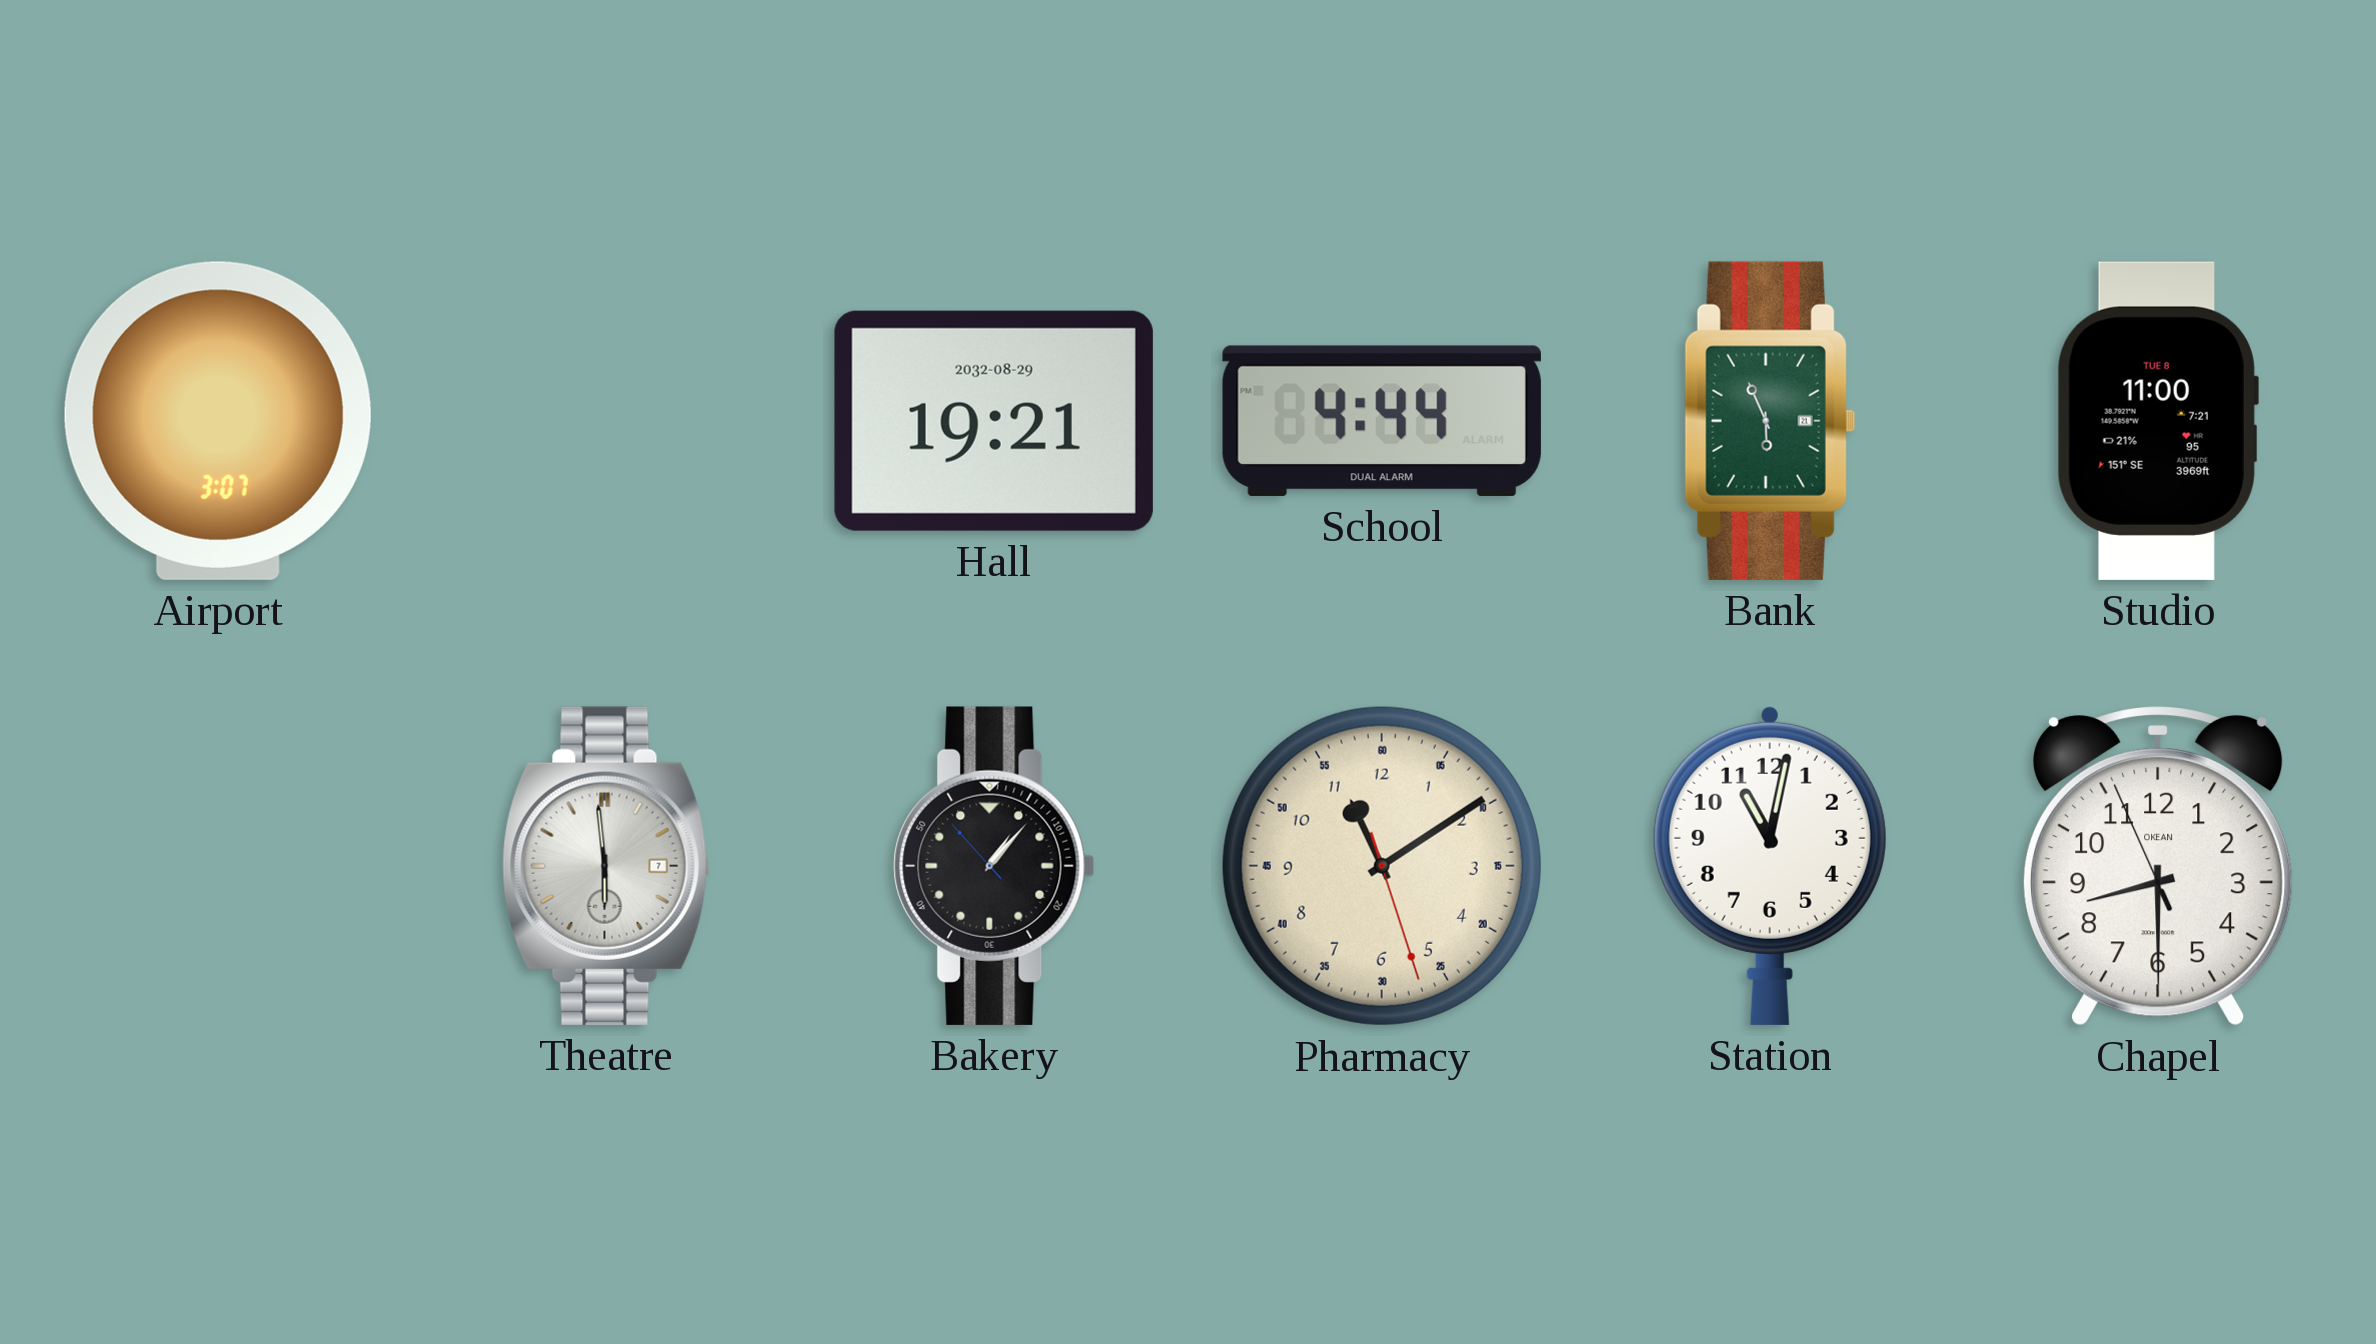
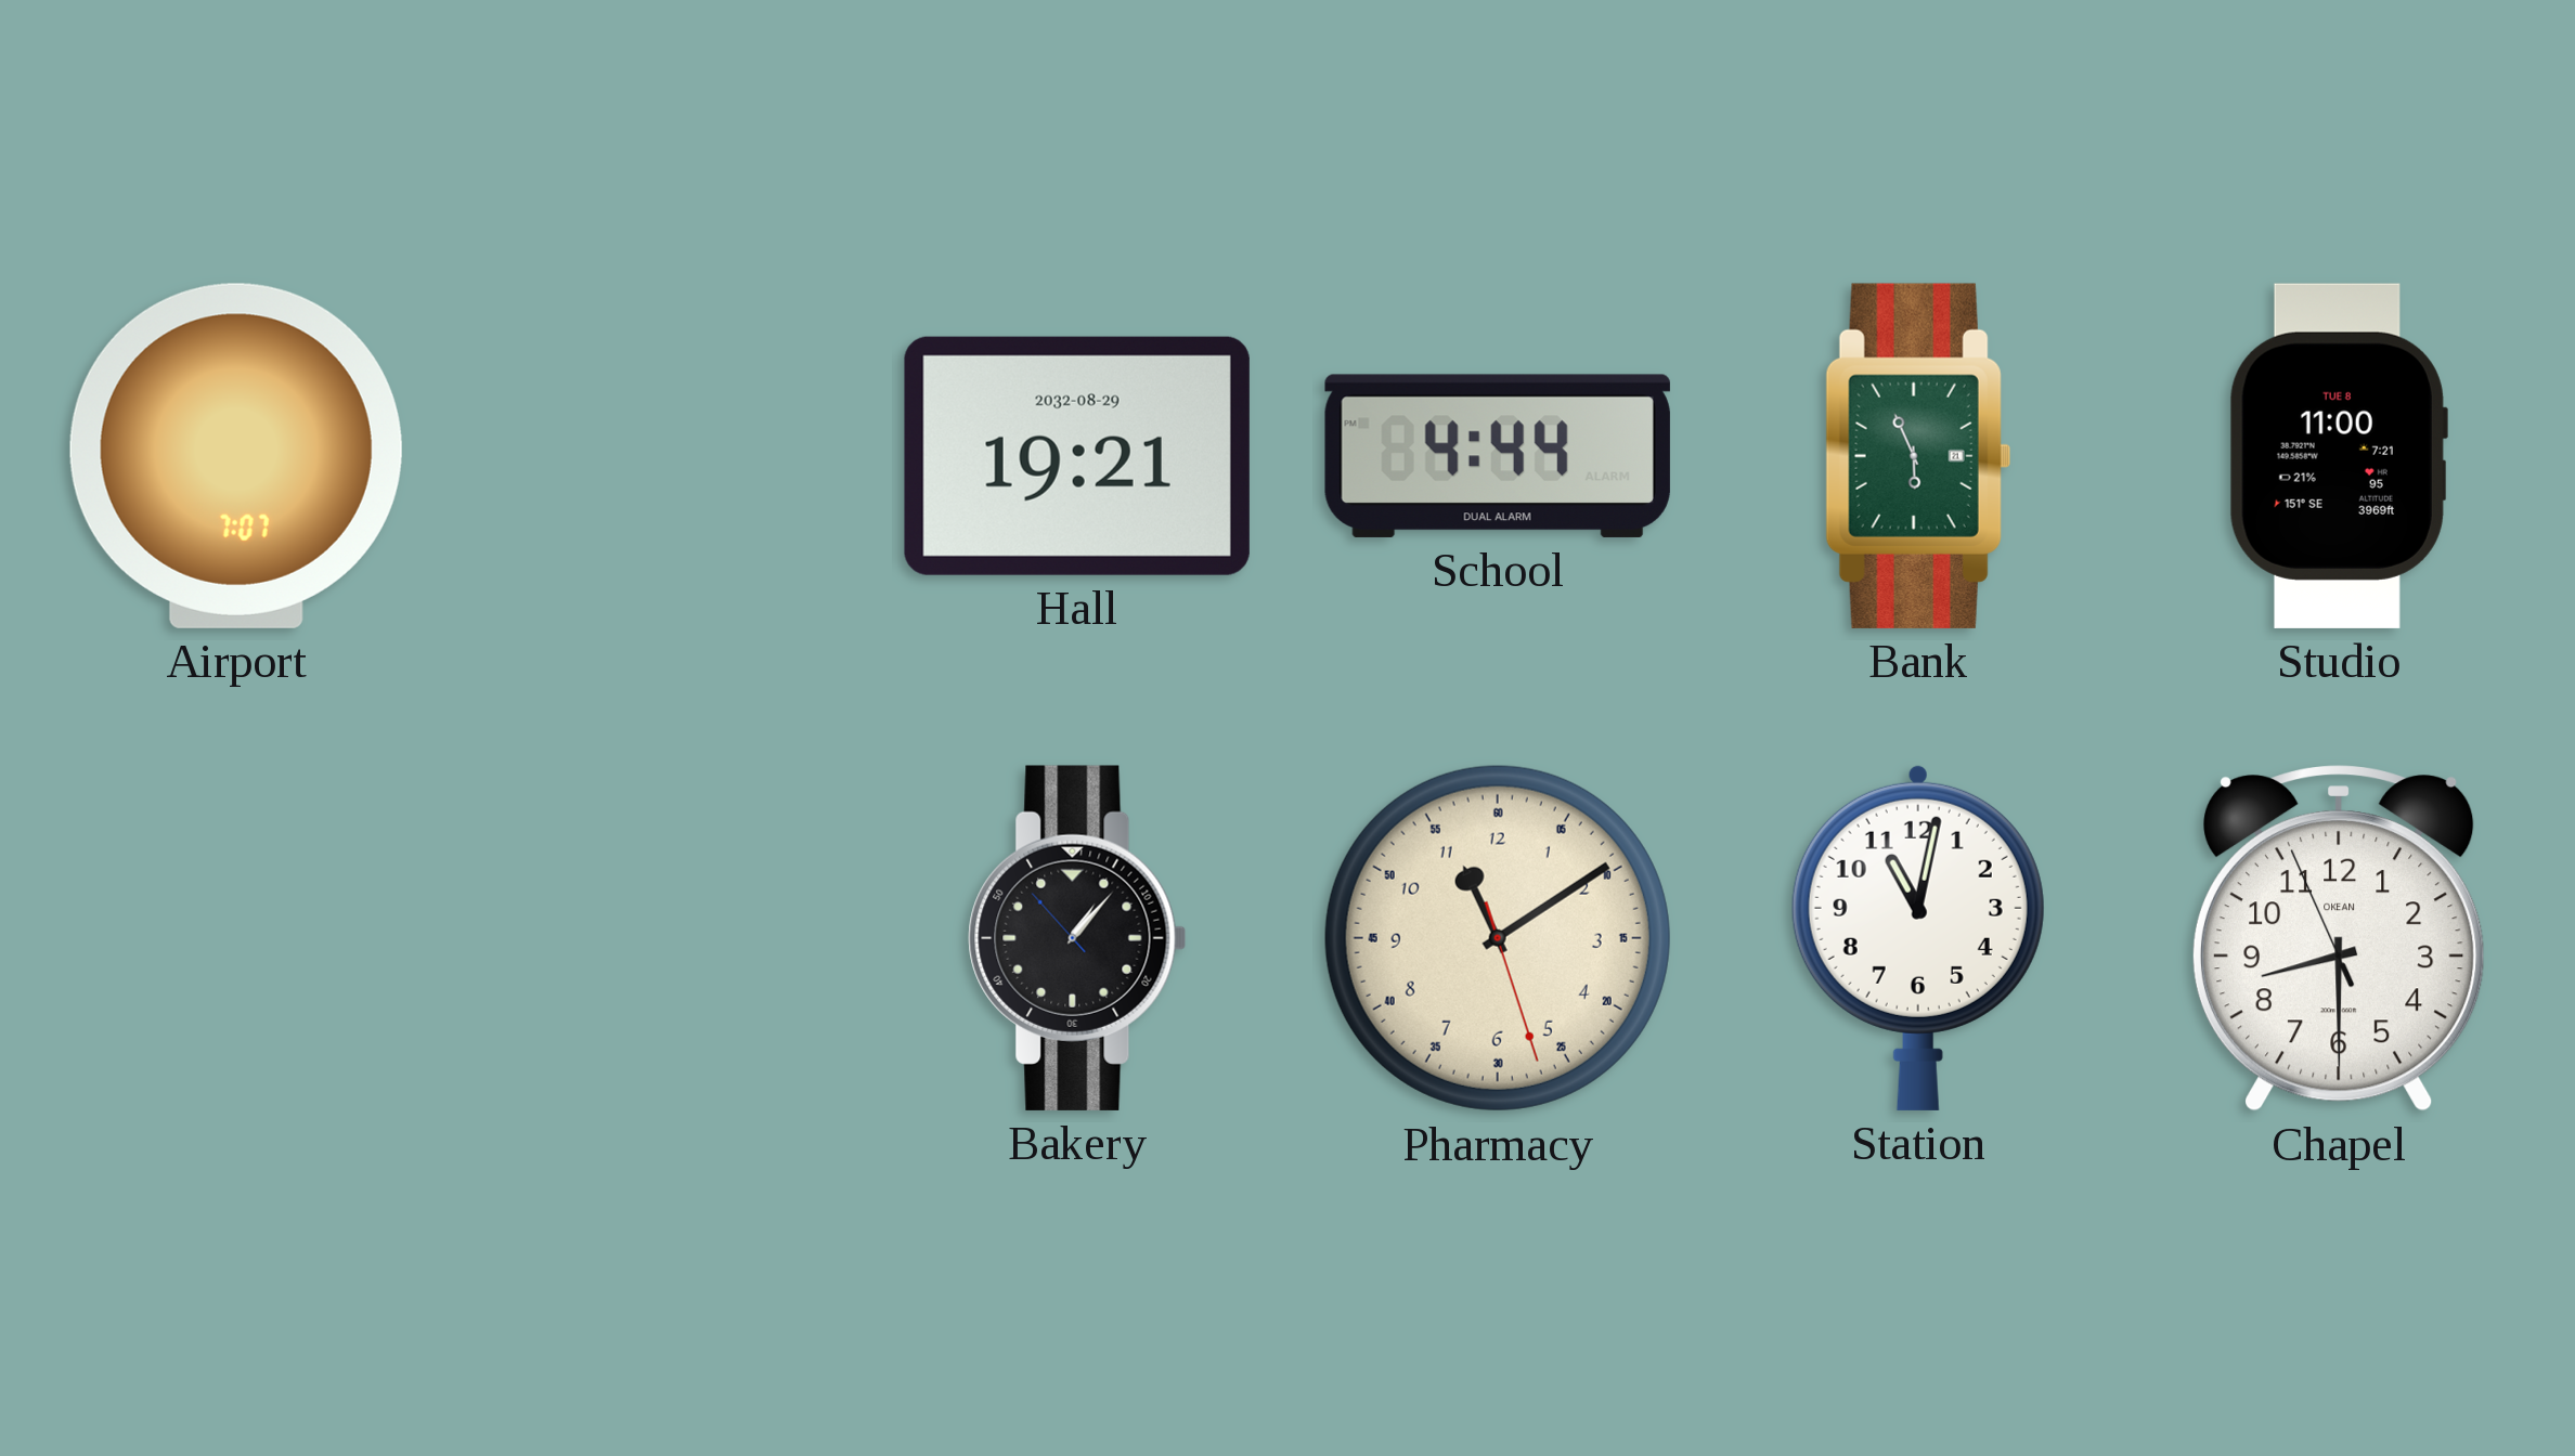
Airport: 3:07 -> 7:07 (236, 456)
Theatre: 5:59 -> none (606, 866)
